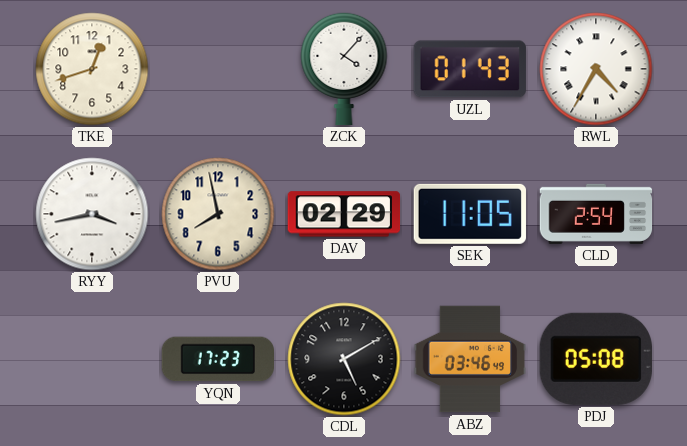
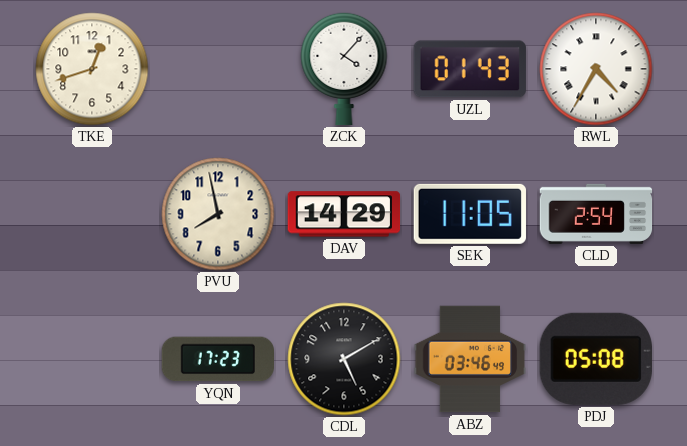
RYY: 3:43 -> none (92, 214)
DAV: 02:29 -> 14:29 (344, 214)
